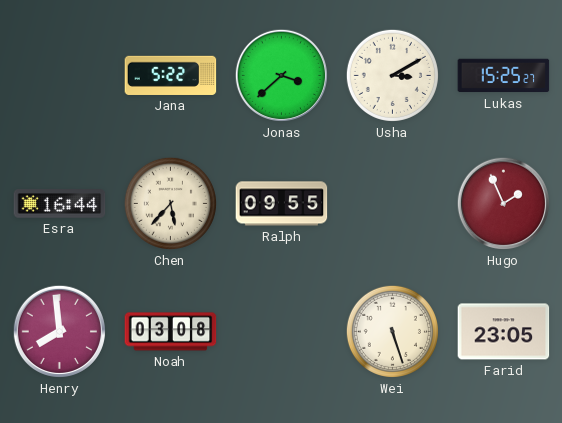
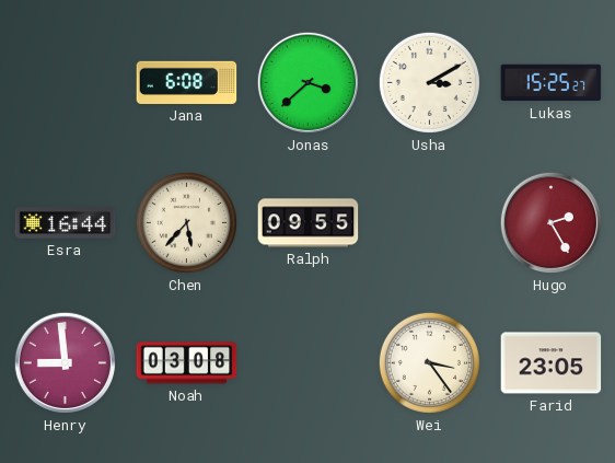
Jana: 5:22 -> 6:08 (187, 82)
Hugo: 1:56 -> 2:25 (550, 222)
Henry: 7:59 -> 8:59 (65, 362)
Wei: 5:27 -> 3:24 (429, 362)
